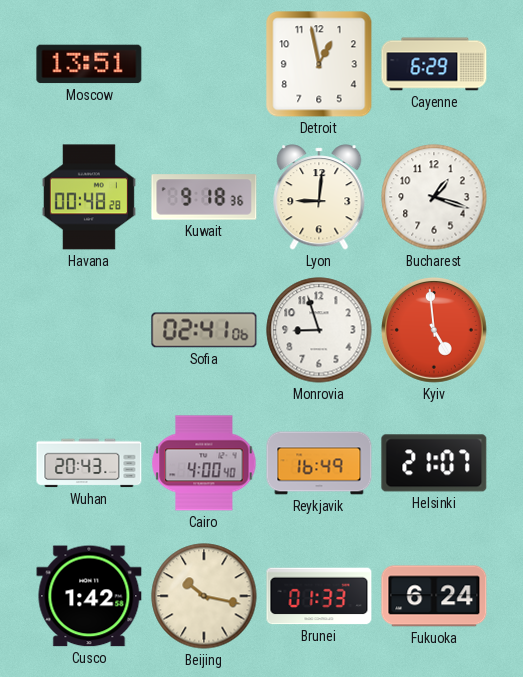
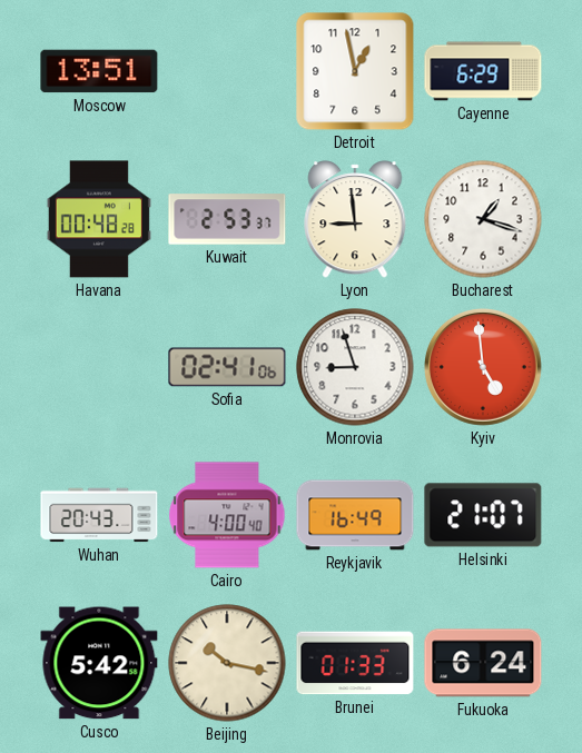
Kuwait: 9:18 -> 2:53 (227, 219)
Lyon: 9:01 -> 8:59 (355, 219)
Cusco: 1:42 -> 5:42 (99, 663)
